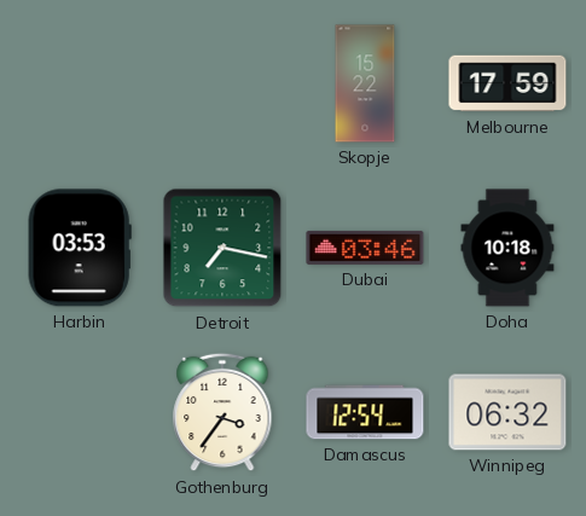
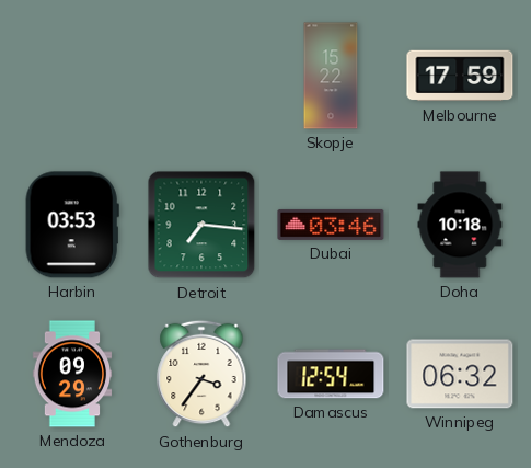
Detroit: 7:17 -> 7:16 (201, 225)
Mendoza: none -> 09:29 (72, 374)
